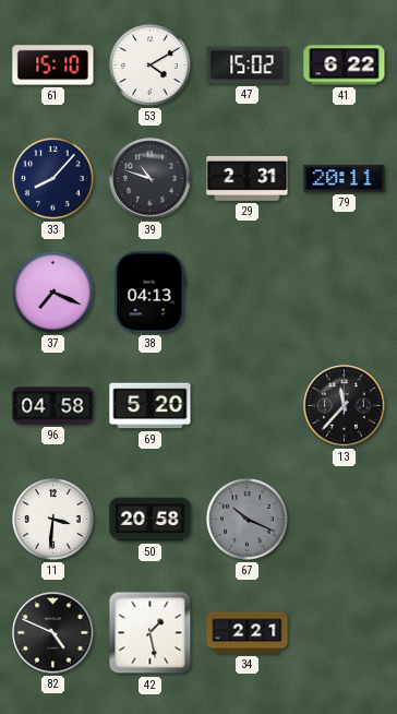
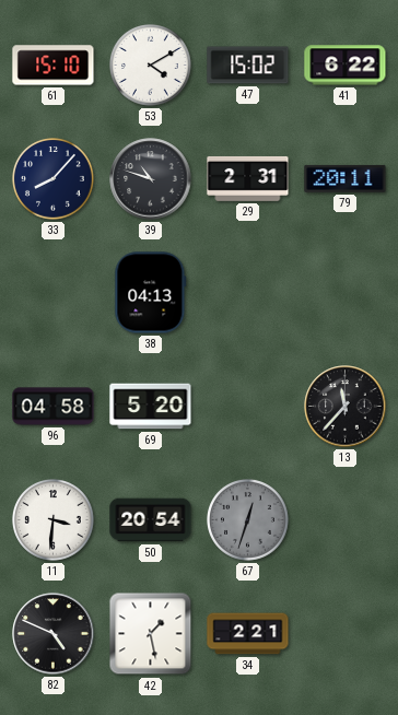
37: 7:19 -> none (53, 293)
50: 20:58 -> 20:54 (151, 520)
67: 10:19 -> 12:33 (248, 520)
